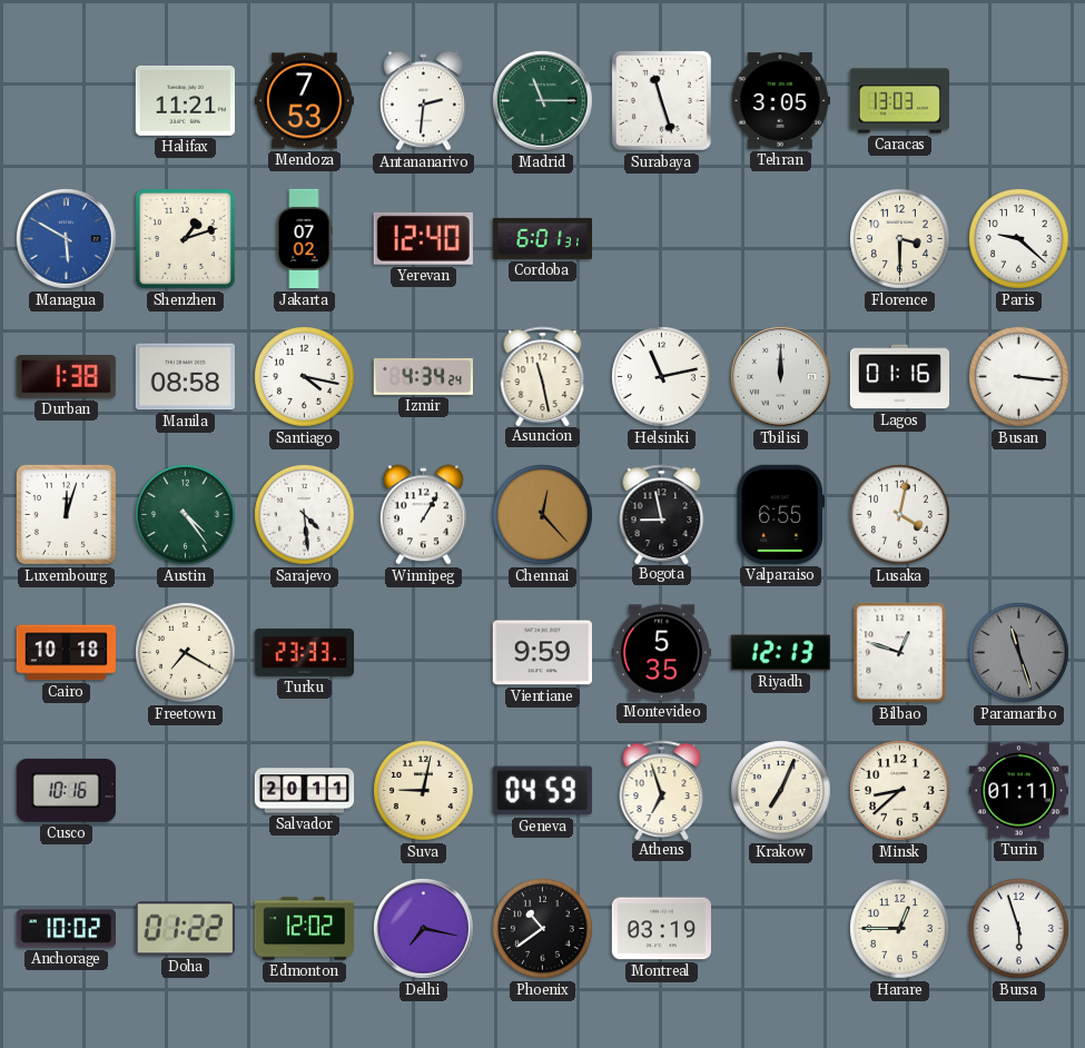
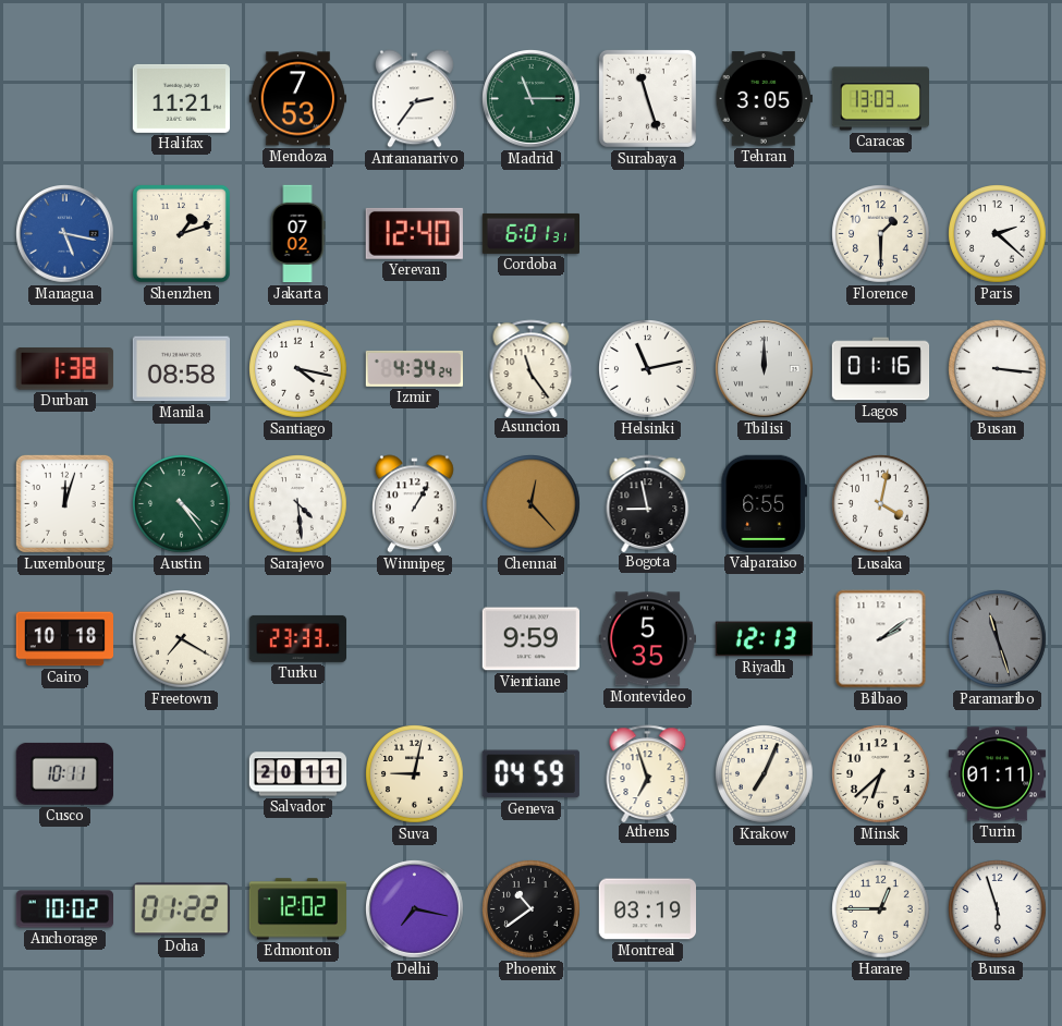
Antananarivo: 2:31 -> 2:36 (414, 99)
Managua: 5:50 -> 5:17 (65, 234)
Florence: 3:30 -> 1:30 (881, 234)
Paris: 9:22 -> 2:22 (998, 234)
Asuncion: 11:28 -> 11:24 (532, 368)
Bilbao: 12:48 -> 2:09 (881, 639)
Cusco: 10:16 -> 10:11 (64, 773)
Minsk: 8:38 -> 6:38 (881, 774)
